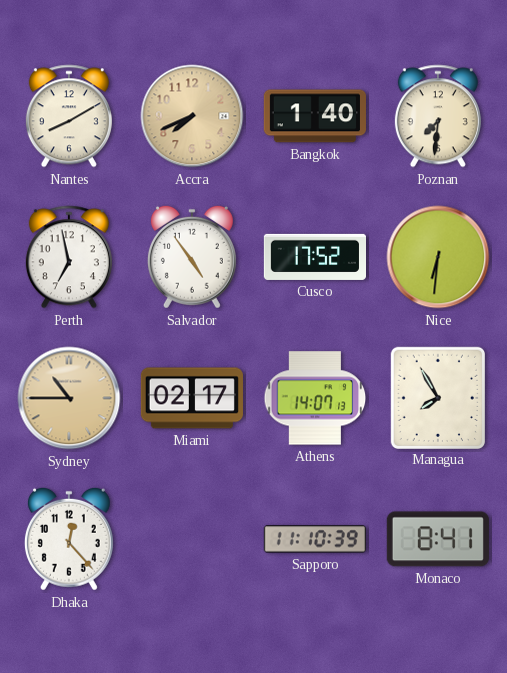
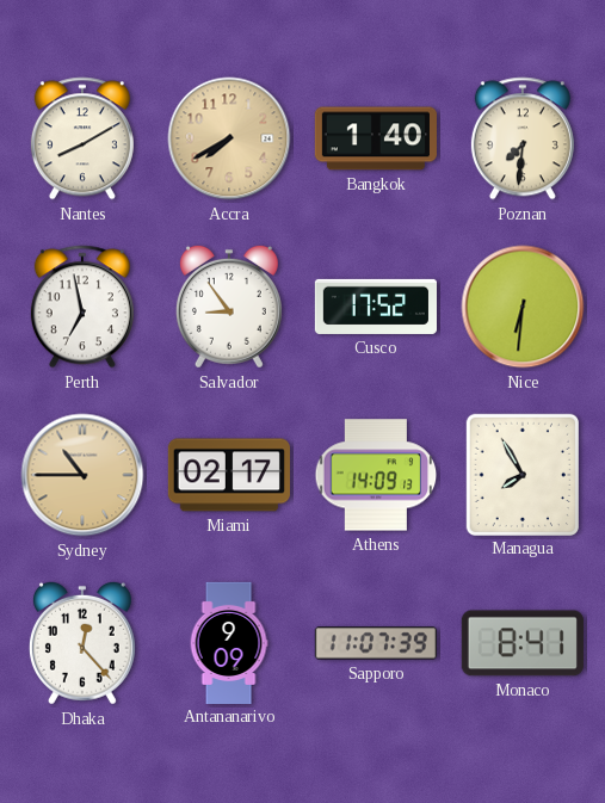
Accra: 7:41 -> 7:40 (229, 138)
Salvador: 4:54 -> 8:54 (229, 307)
Athens: 14:07 -> 14:09 (376, 475)
Antananarivo: none -> 9:09 (229, 642)
Sapporo: 11:10 -> 11:07 (376, 643)
